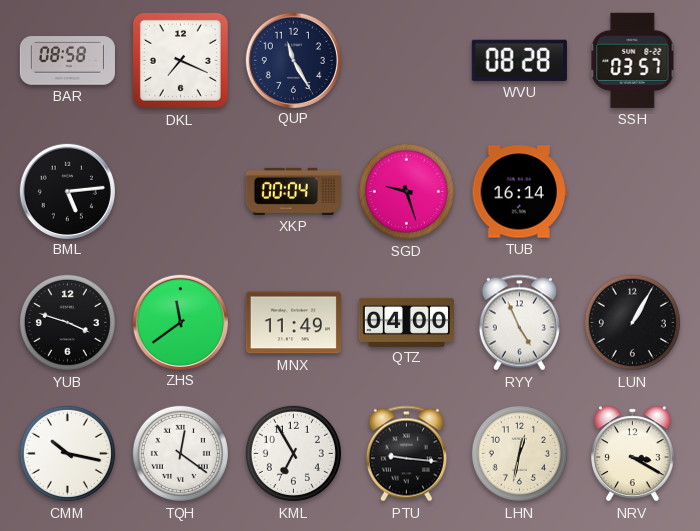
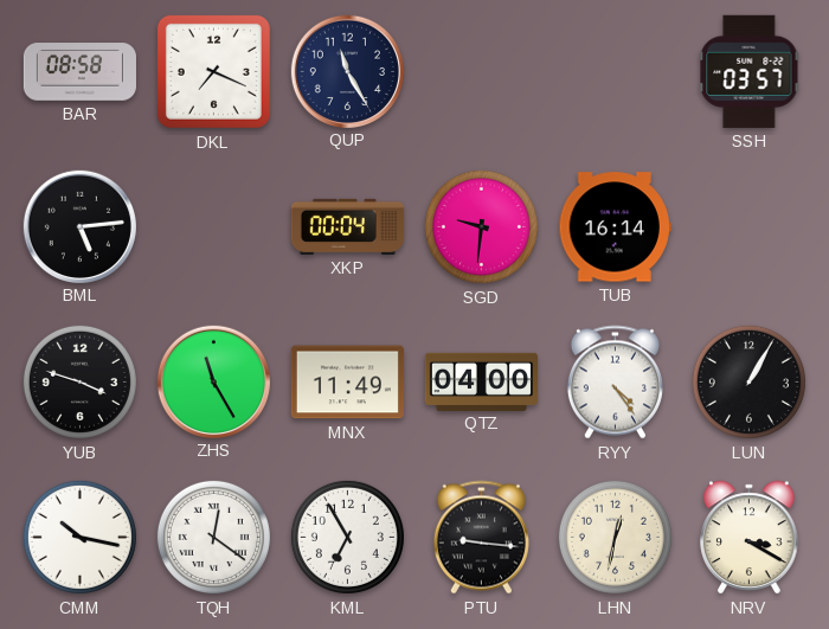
WVU: 08:28 -> none (519, 60)
SGD: 9:27 -> 9:31 (481, 226)
ZHS: 11:39 -> 11:25 (213, 381)
RYY: 4:56 -> 4:24 (615, 383)
